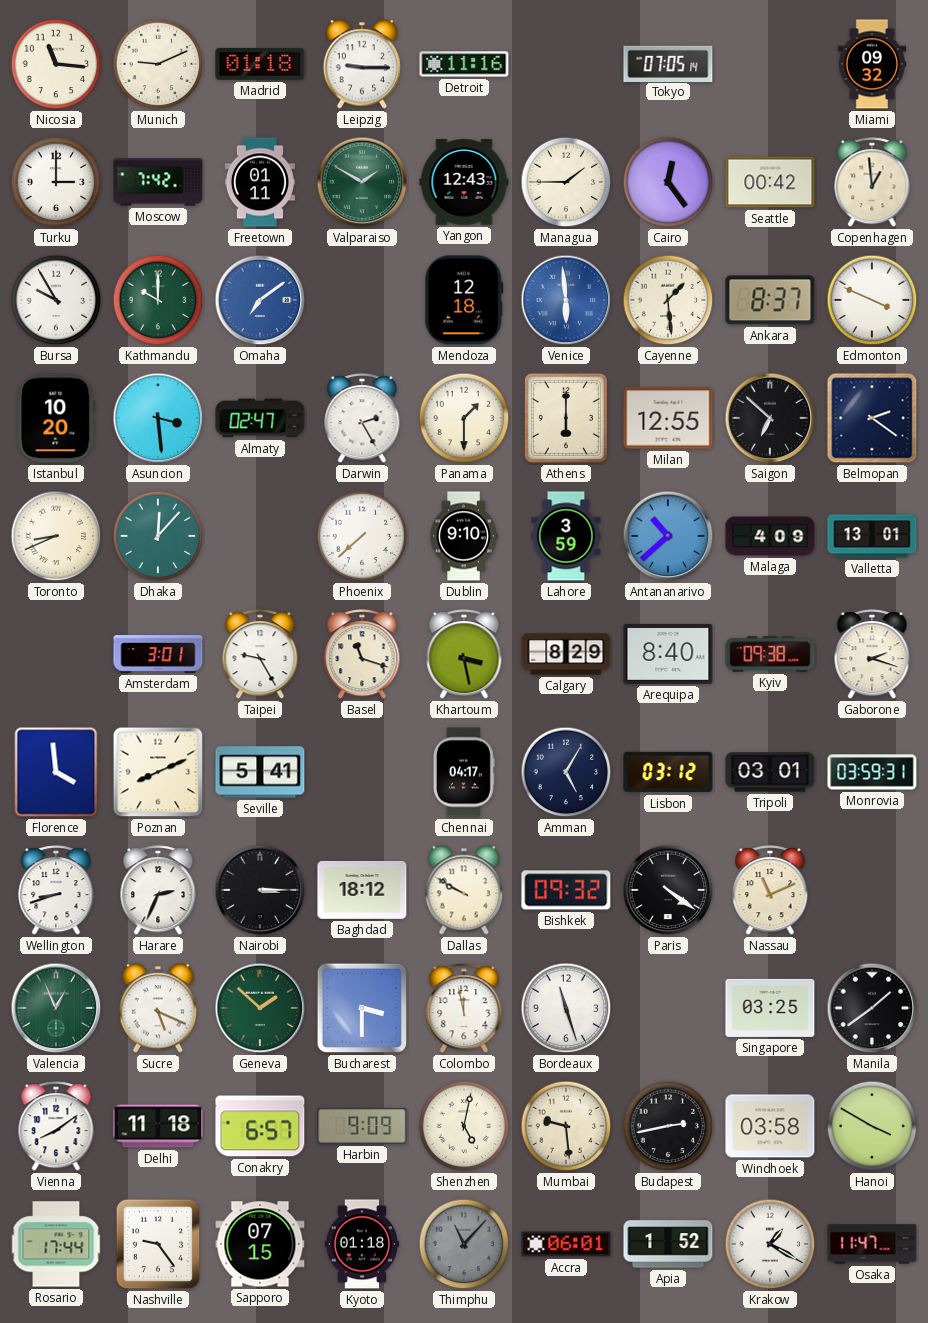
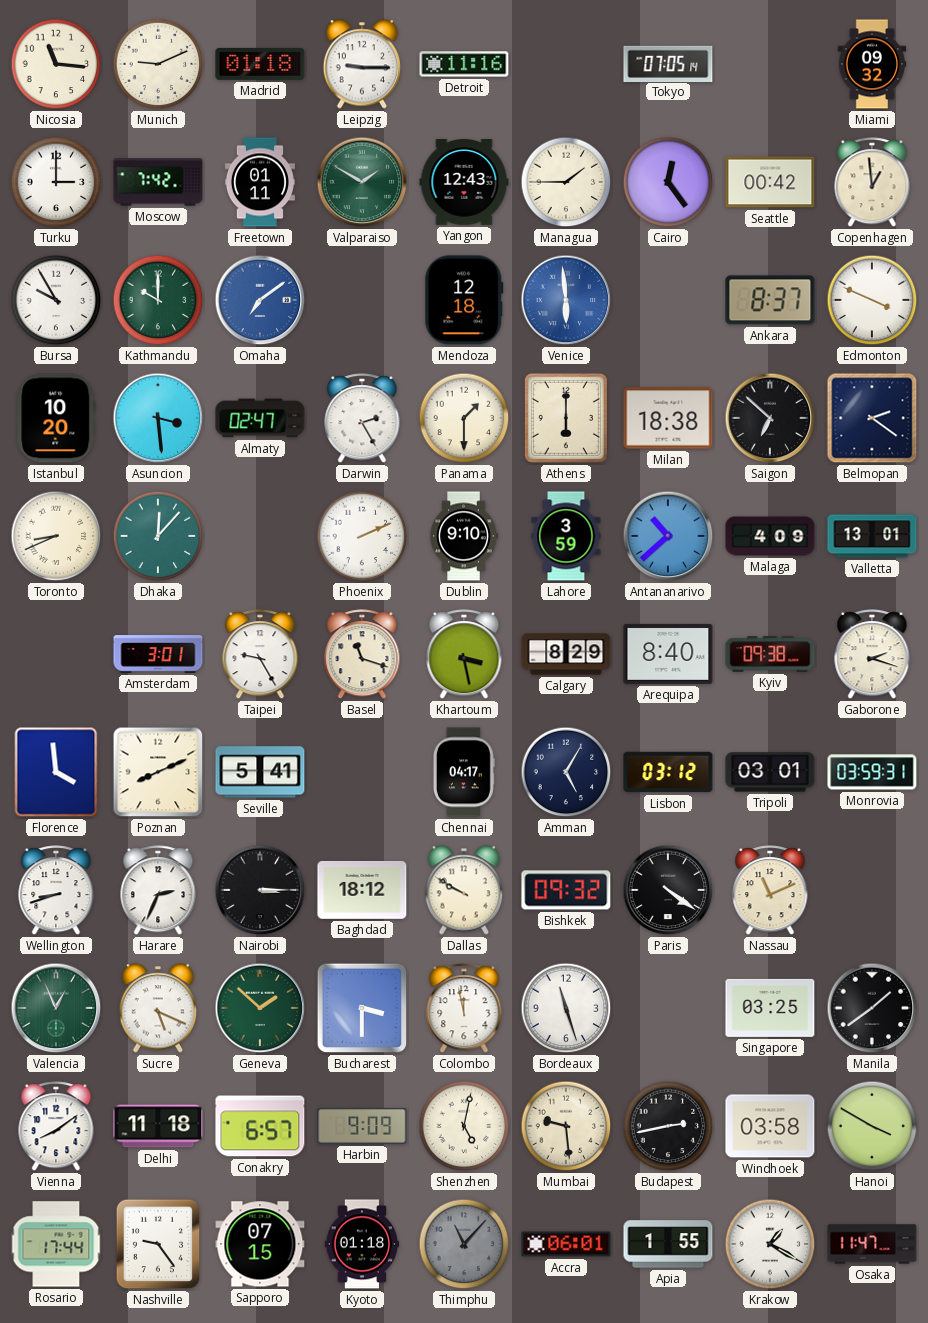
Cayenne: 1:29 -> none (668, 300)
Milan: 12:55 -> 18:38 (668, 418)
Phoenix: 7:38 -> 2:11 (362, 536)
Apia: 1:52 -> 1:55 (668, 1244)
